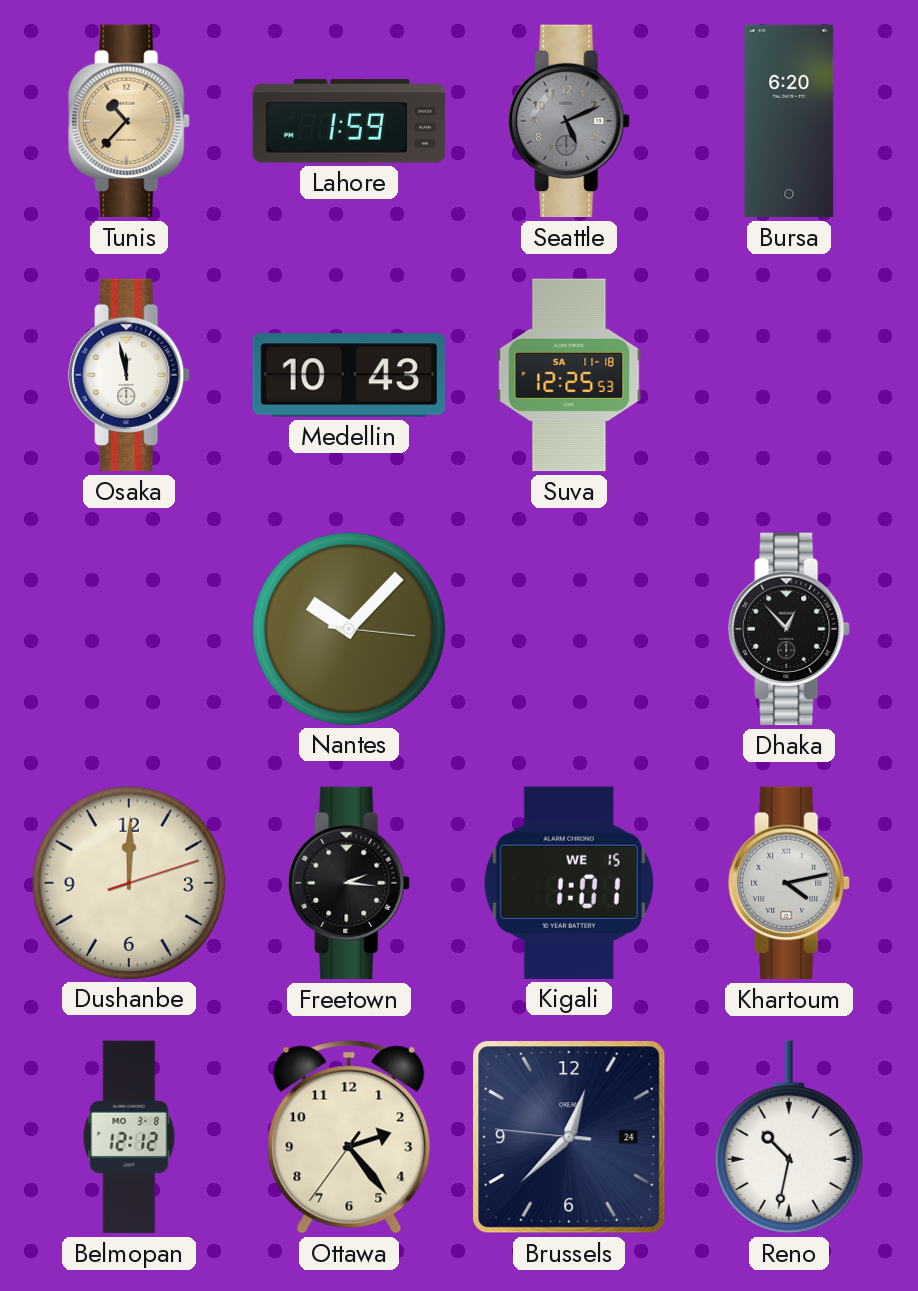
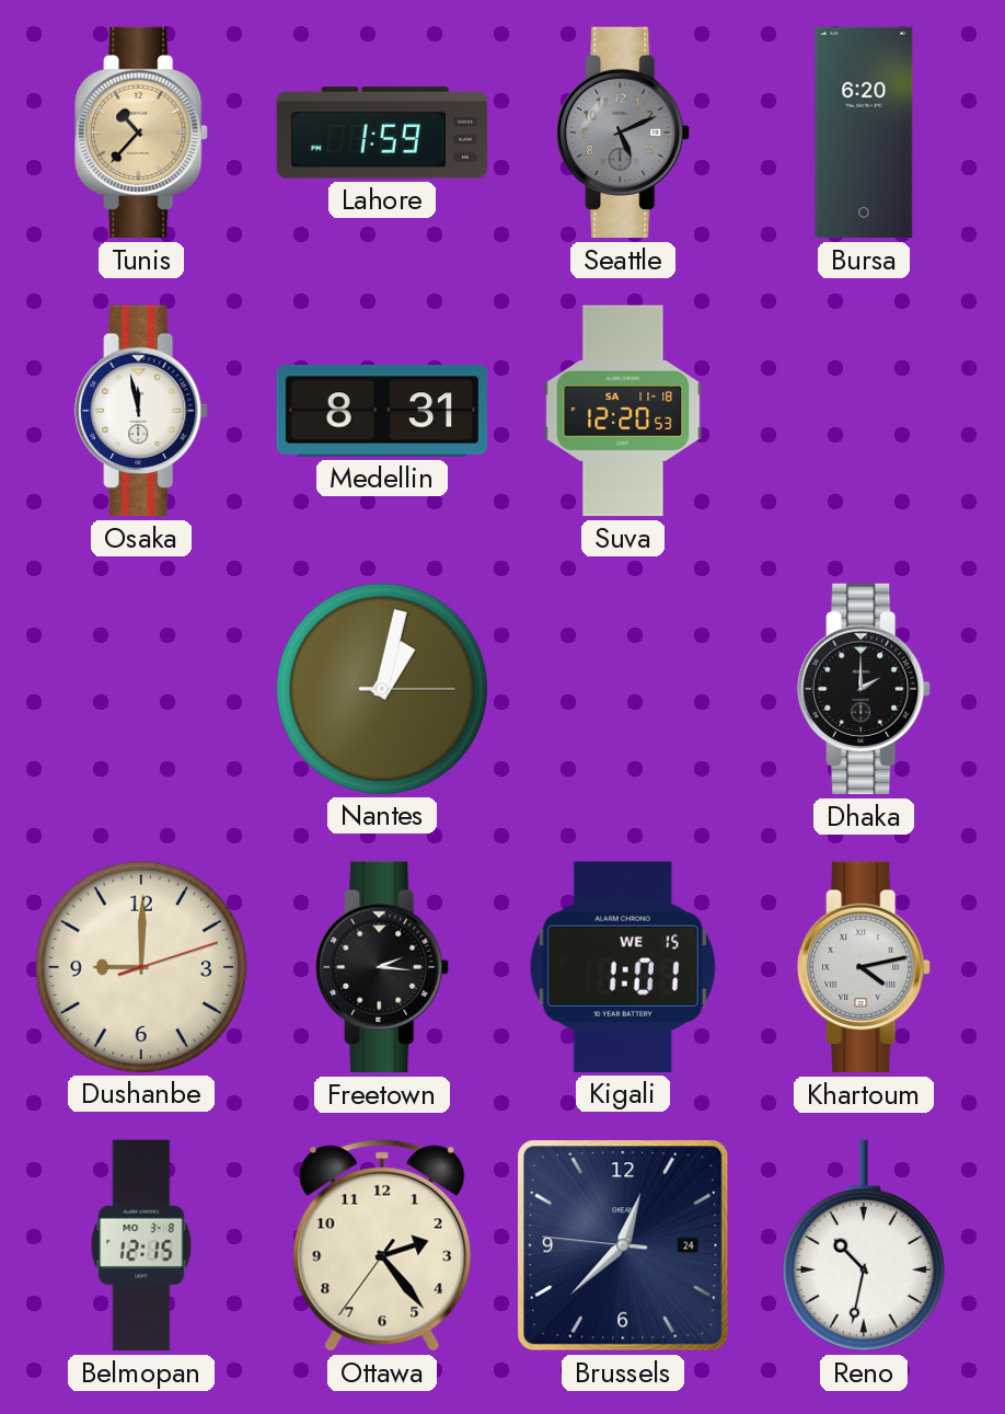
Medellin: 10:43 -> 8:31 (382, 411)
Suva: 12:25 -> 12:20 (623, 411)
Nantes: 10:07 -> 1:02 (381, 688)
Dhaka: 12:53 -> 2:00 (864, 689)
Dushanbe: 12:00 -> 9:00 (140, 966)
Belmopan: 12:12 -> 12:15 (141, 1245)
